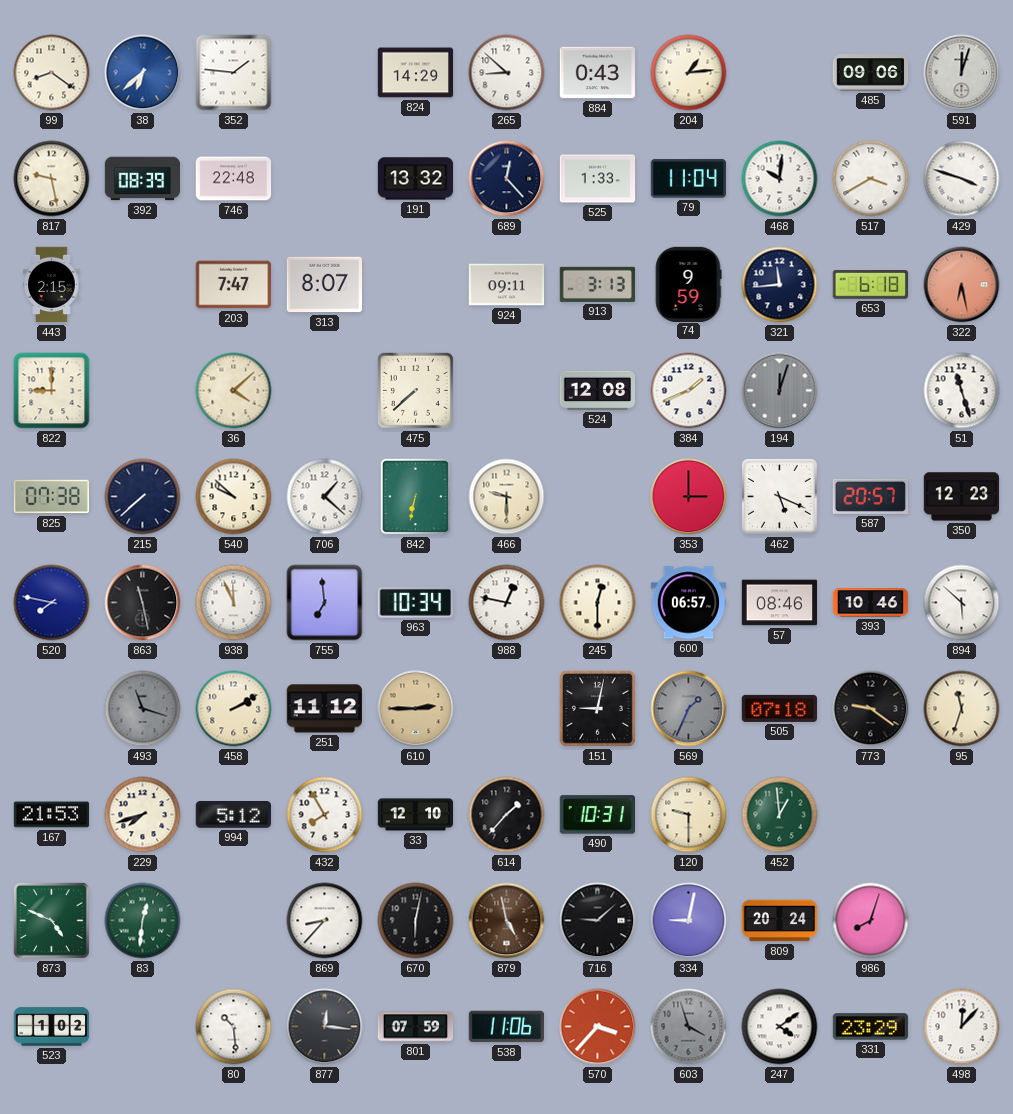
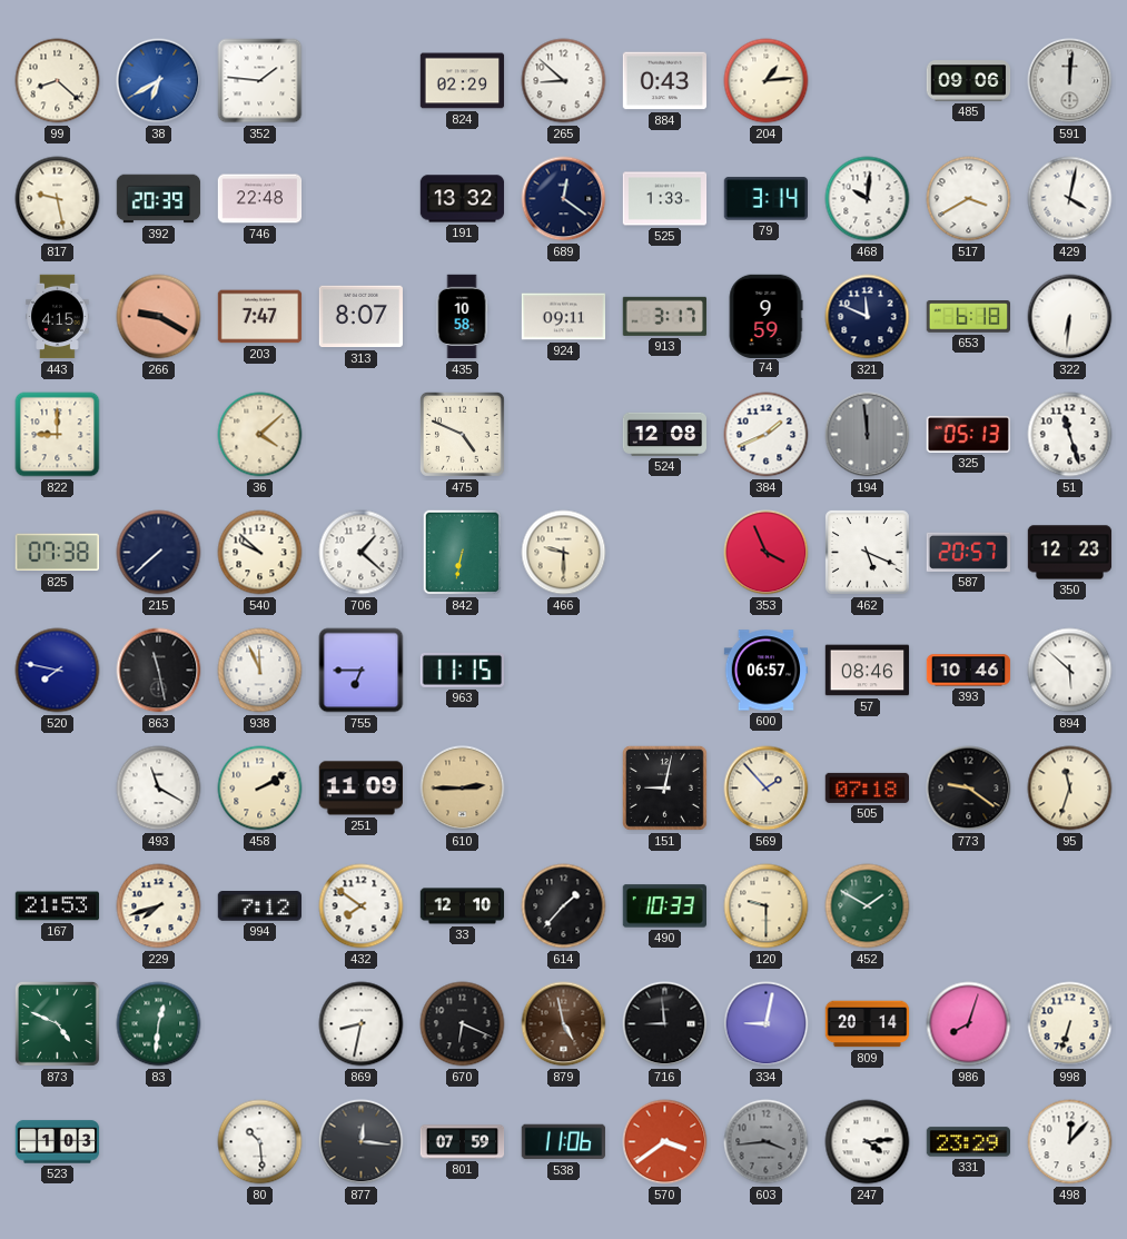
99: 8:21 -> 8:22 (58, 81)
38: 6:38 -> 6:40 (159, 81)
824: 14:29 -> 02:29 (463, 81)
591: 12:03 -> 12:01 (1070, 81)
392: 08:39 -> 20:39 (159, 199)
689: 12:23 -> 12:21 (564, 199)
79: 11:04 -> 3:14 (765, 199)
429: 3:48 -> 4:02 (1070, 199)
443: 2:15 -> 4:15 (58, 317)
266: none -> 9:20 (159, 317)
435: none -> 10:58 (462, 317)
913: 3:13 -> 3:17 (664, 316)
321: 11:44 -> 11:49 (868, 317)
322: 6:28 -> 6:31 (1070, 317)
322 dial: salmon -> white (1070, 317)
475: 7:38 -> 4:49 (462, 434)
194: 12:03 -> 11:59 (868, 435)
325: none -> 05:13 (968, 434)
353: 3:00 -> 3:56 (767, 553)
755: 6:59 -> 6:45 (362, 671)
963: 10:34 -> 11:15 (462, 670)
988: 12:47 -> none (507, 603)
245: 12:30 -> none (598, 603)
493: 11:18 -> 11:20 (159, 789)
493 dial: grey -> white (159, 789)
251: 11:12 -> 11:09 (360, 789)
569: 1:34 -> 1:53 (767, 789)
569 dial: grey -> cream (767, 789)
994: 5:12 -> 7:12 (259, 906)
432: 7:55 -> 7:51 (362, 906)
490: 10:31 -> 10:33 (664, 906)
452: 12:59 -> 1:50 (868, 906)
869: 8:37 -> 8:32 (362, 1024)
670: 6:02 -> 6:19 (463, 1024)
716: 9:08 -> 8:59 (665, 1024)
809: 20:24 -> 20:14 (868, 1024)
998: none -> 6:33 (1070, 1024)
523: 1:02 -> 1:03 (58, 1142)
570: 3:37 -> 3:39 (665, 1142)
603: 3:57 -> 3:44 (767, 1142)
247: 4:09 -> 4:14 (868, 1142)
